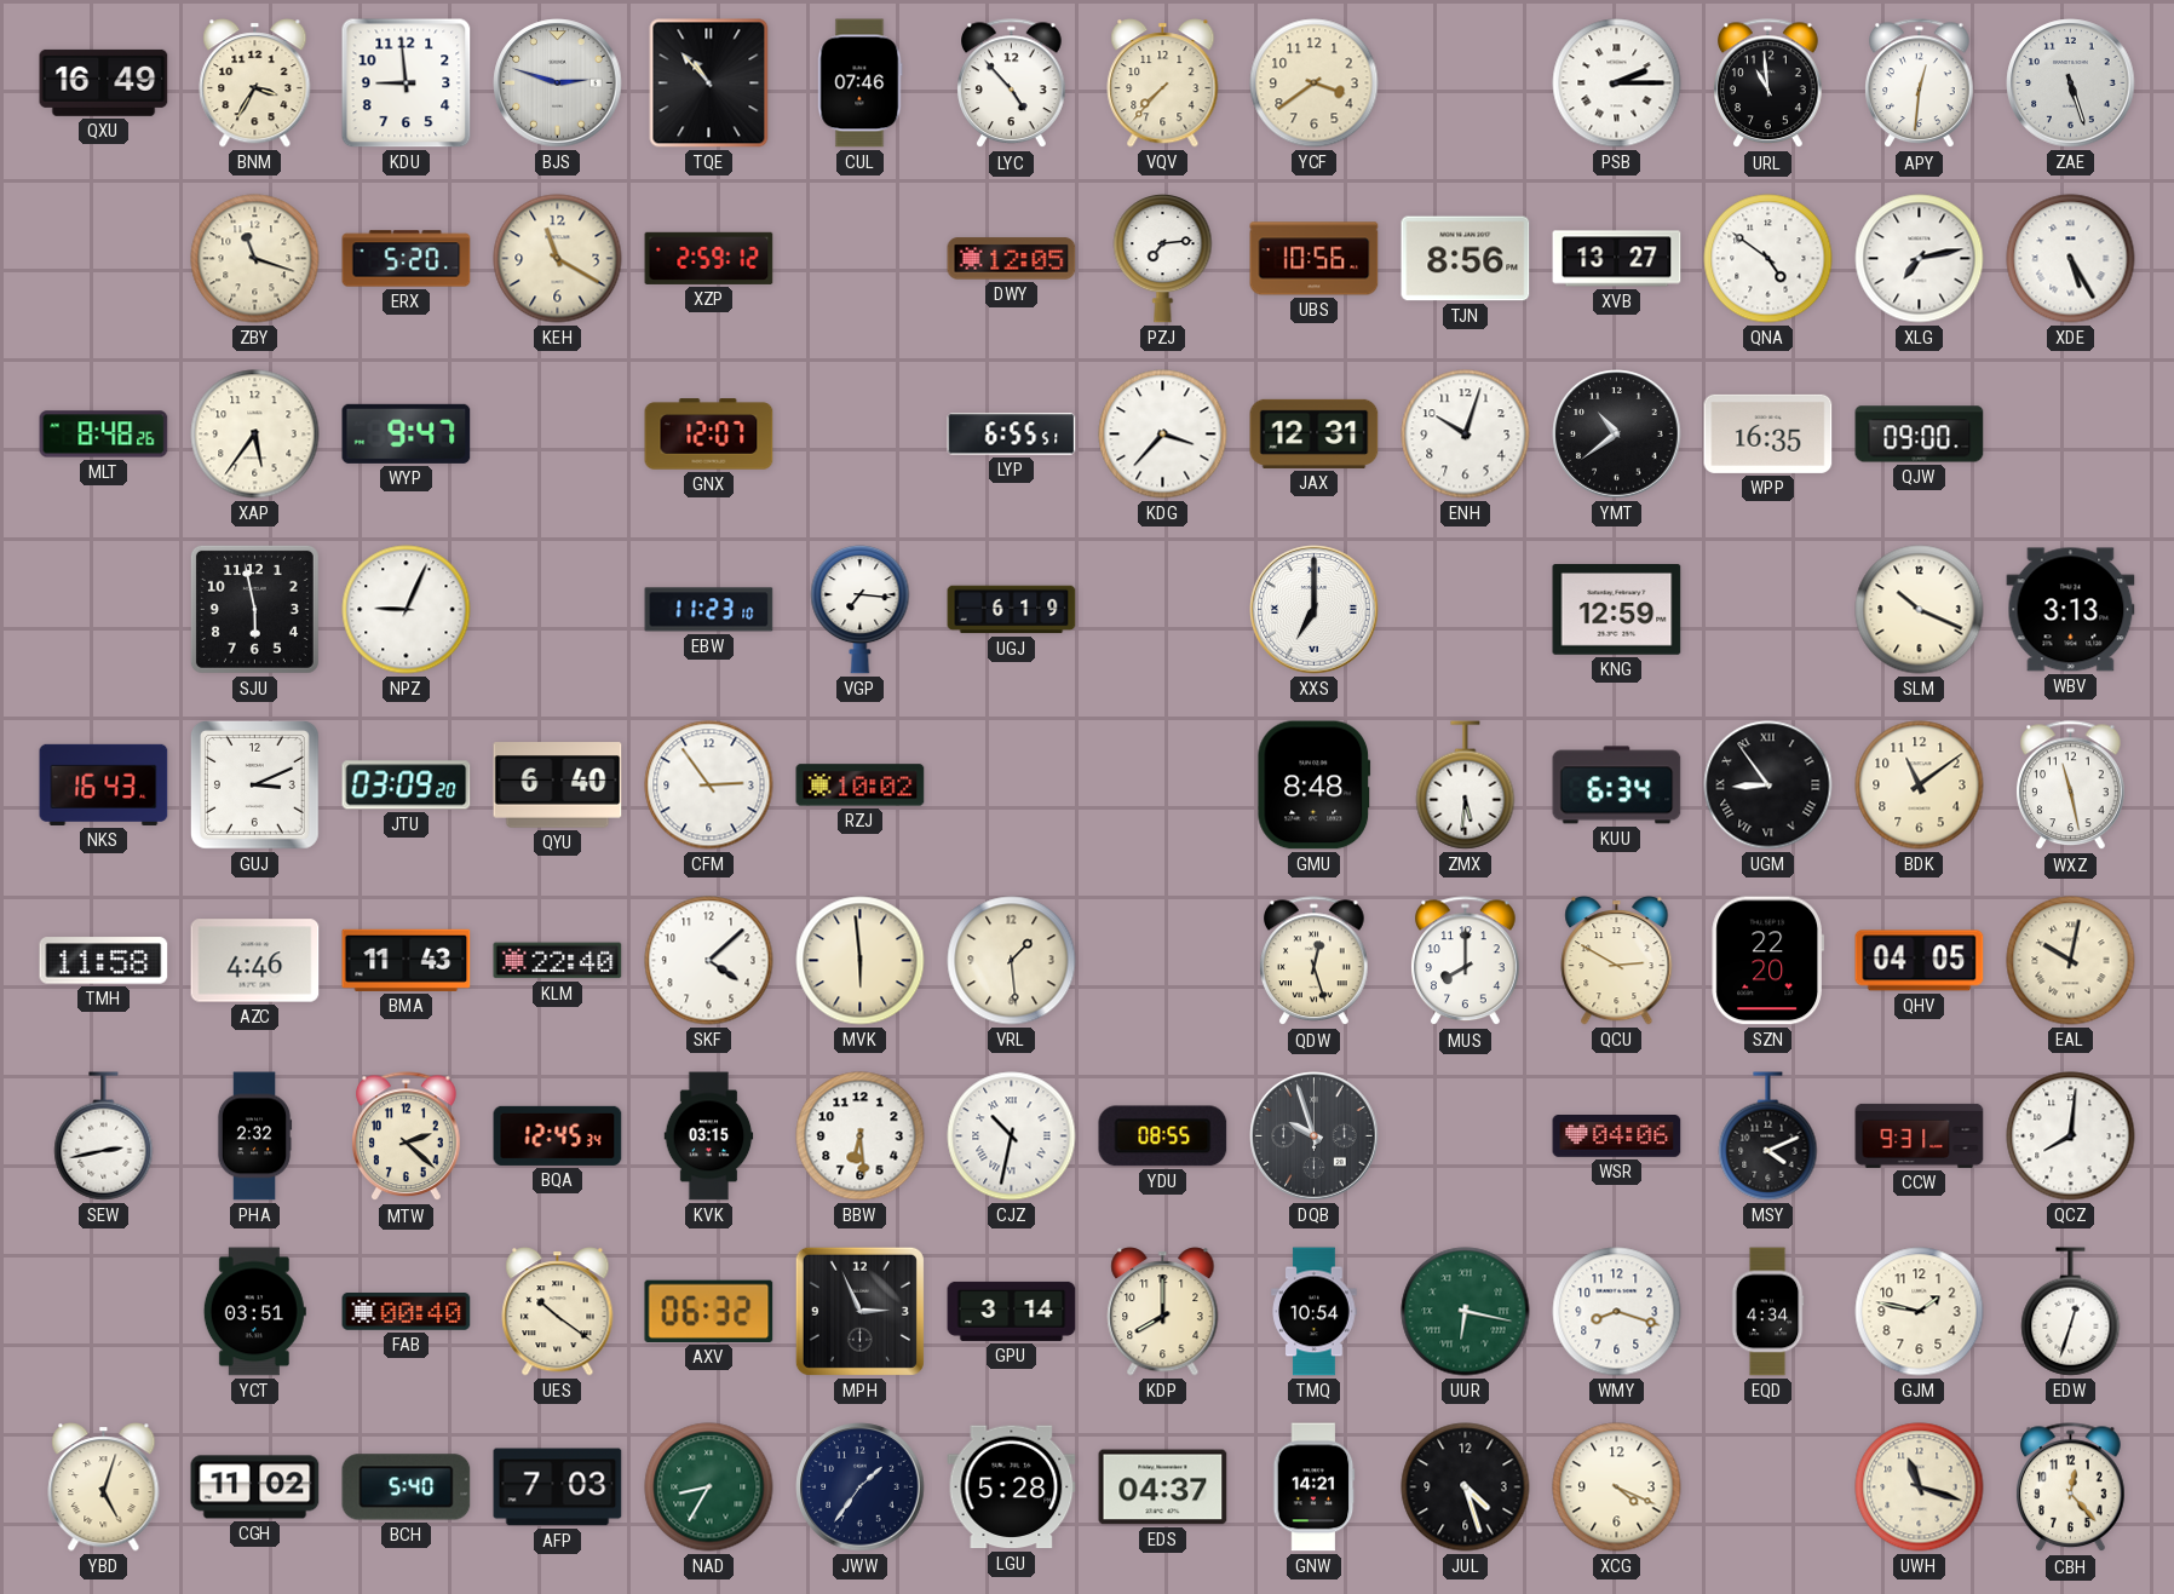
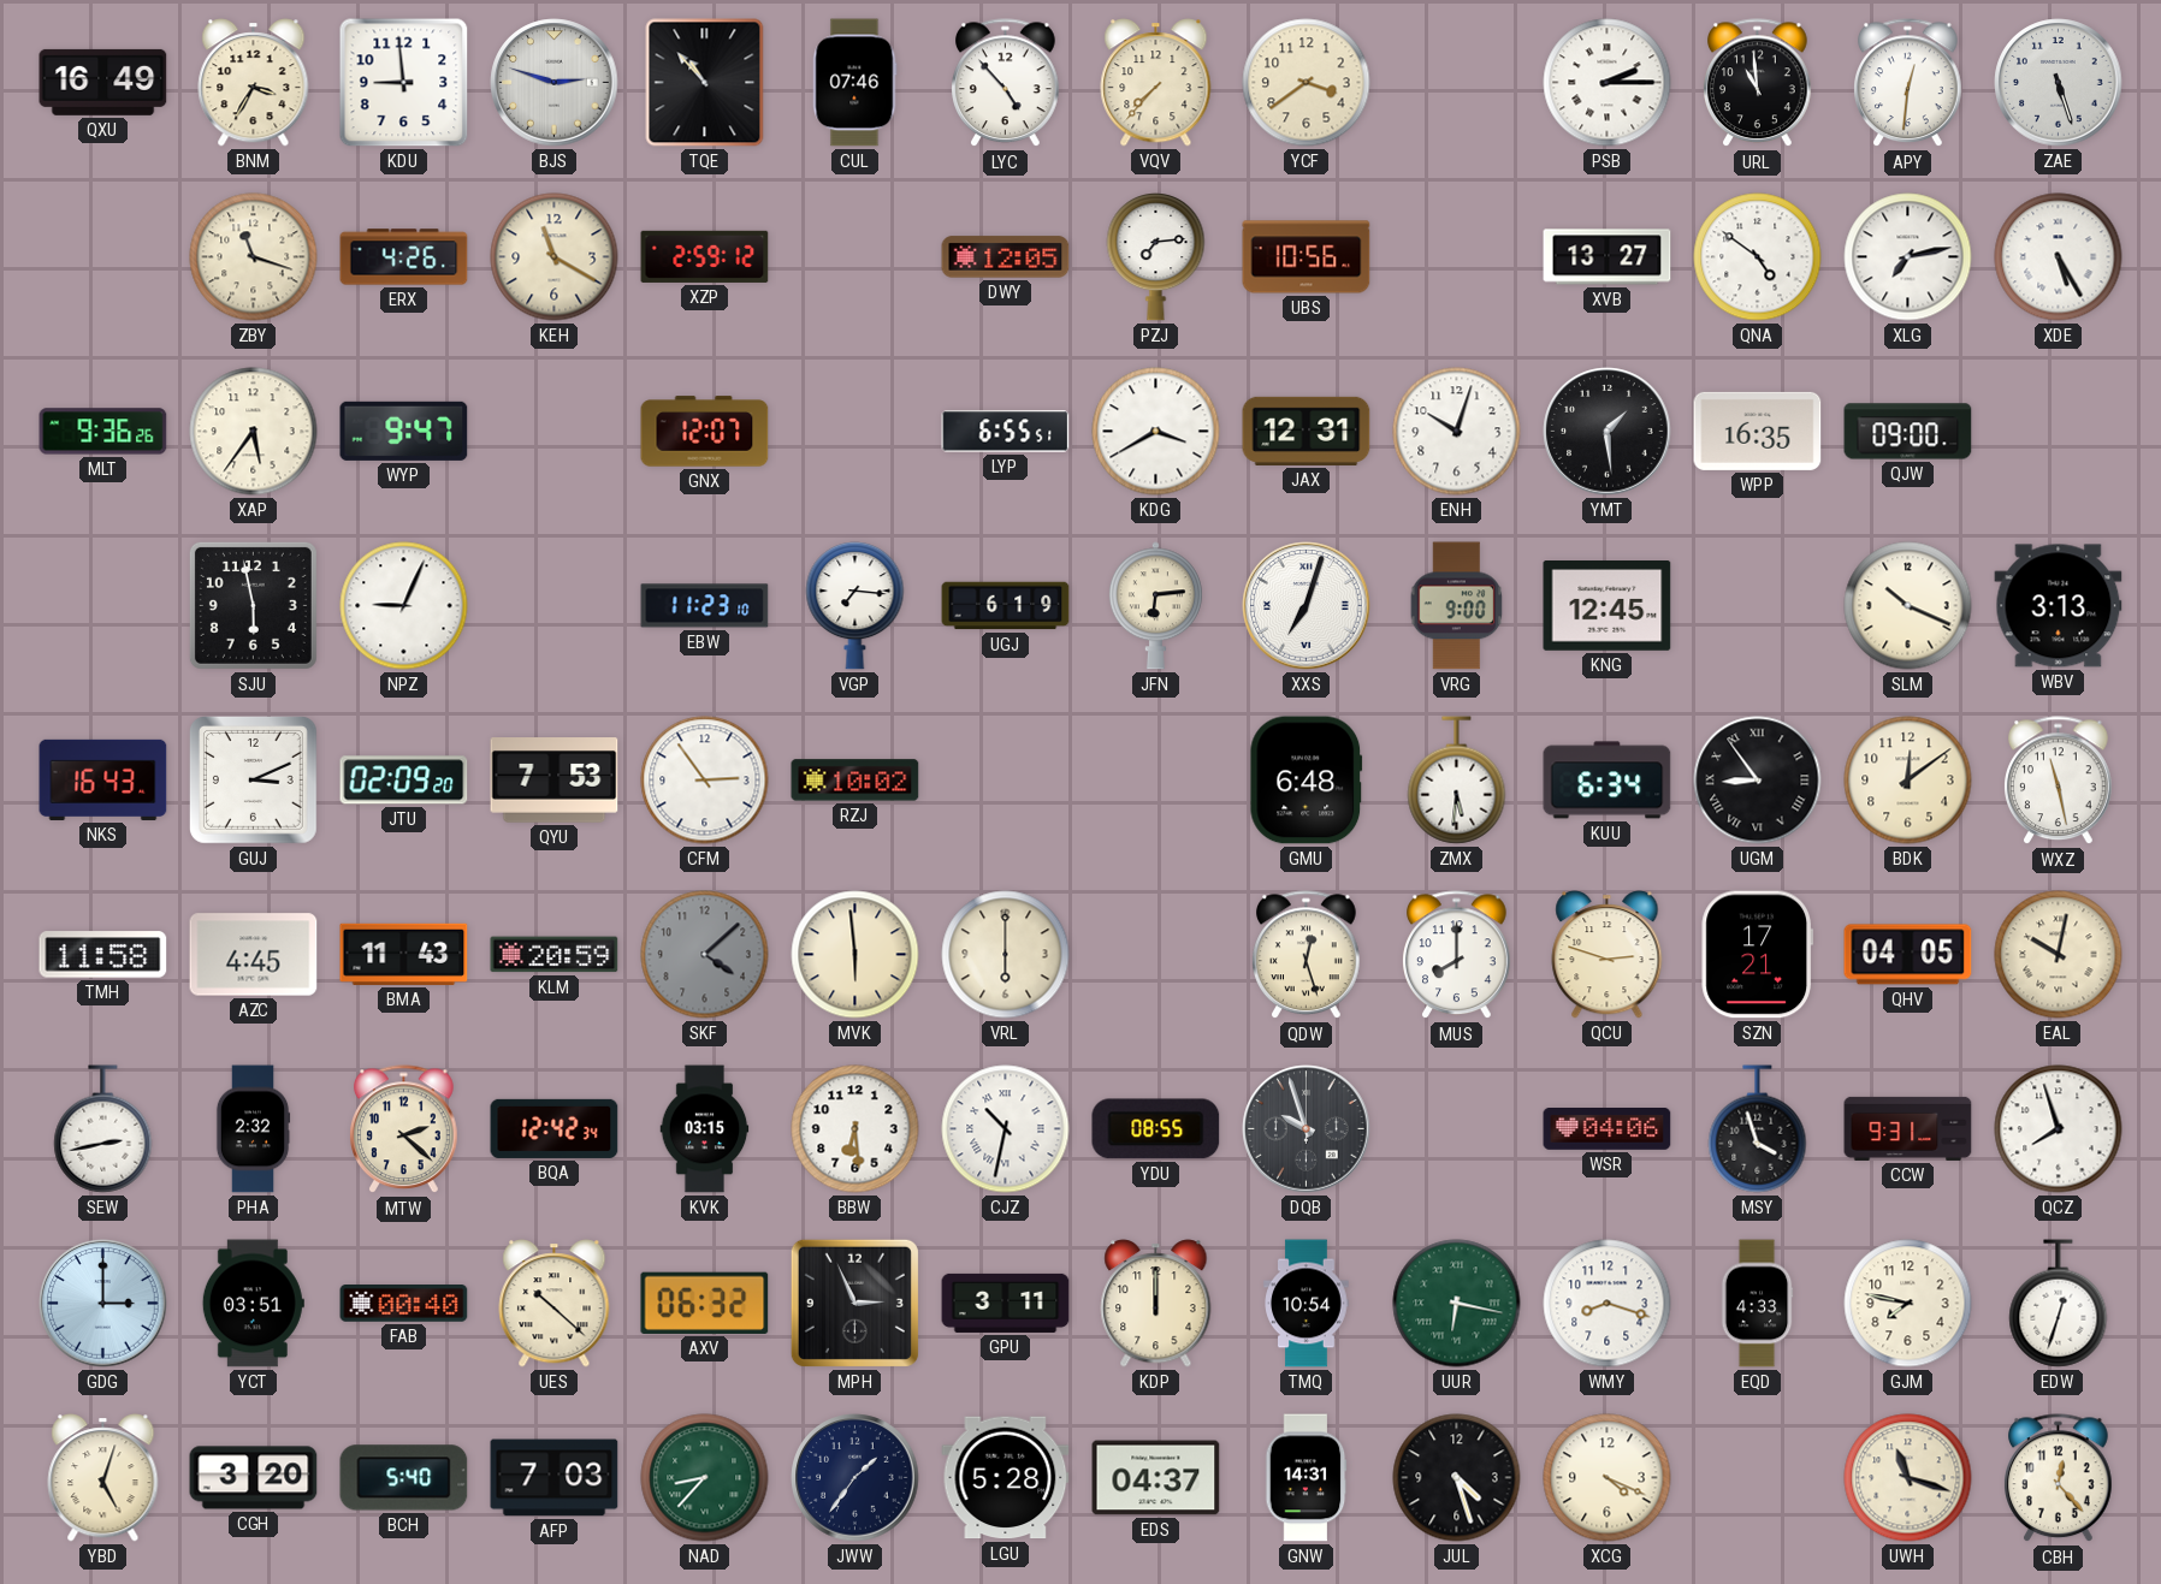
ERX: 5:20 -> 4:26 (404, 257)
TJN: 8:56 -> none (1466, 259)
MLT: 8:48 -> 9:36 (103, 432)
KDG: 3:37 -> 3:40 (1156, 432)
YMT: 10:39 -> 1:29 (1608, 432)
JFN: none -> 6:14 (1155, 606)
XXS: 7:00 -> 7:03 (1307, 606)
VRG: none -> 9:00 (1457, 606)
KNG: 12:59 -> 12:45 (1608, 606)
JTU: 03:09 -> 02:09 (404, 781)
QYU: 6:40 -> 7:53 (555, 781)
GMU: 8:48 -> 6:48 (1307, 781)
BDK: 11:09 -> 12:09 (1908, 781)
AZC: 4:46 -> 4:45 (254, 955)
KLM: 22:40 -> 20:59 (555, 955)
SKF dial: white -> grey (705, 955)
VRL: 1:29 -> 6:00 (1006, 955)
QCU: 2:50 -> 2:48 (1608, 955)
SZN: 22:20 -> 17:21 (1757, 955)
BQA: 12:45 -> 12:42 (555, 1128)
MSY: 4:11 -> 3:57 (1758, 1129)
QCZ: 8:01 -> 7:57 (2059, 1129)
GDG: none -> 3:00 (103, 1304)
UES: 10:21 -> 10:22 (555, 1304)
GPU: 3:14 -> 3:11 (1006, 1303)
KDP: 8:00 -> 12:00 (1156, 1304)
EQD: 4:34 -> 4:33 (1757, 1304)
GJM: 1:47 -> 7:47 (1908, 1304)
CGH: 11:02 -> 3:20 (254, 1478)
NAD: 8:35 -> 8:37 (705, 1478)
GNW: 14:21 -> 14:31 (1307, 1478)
